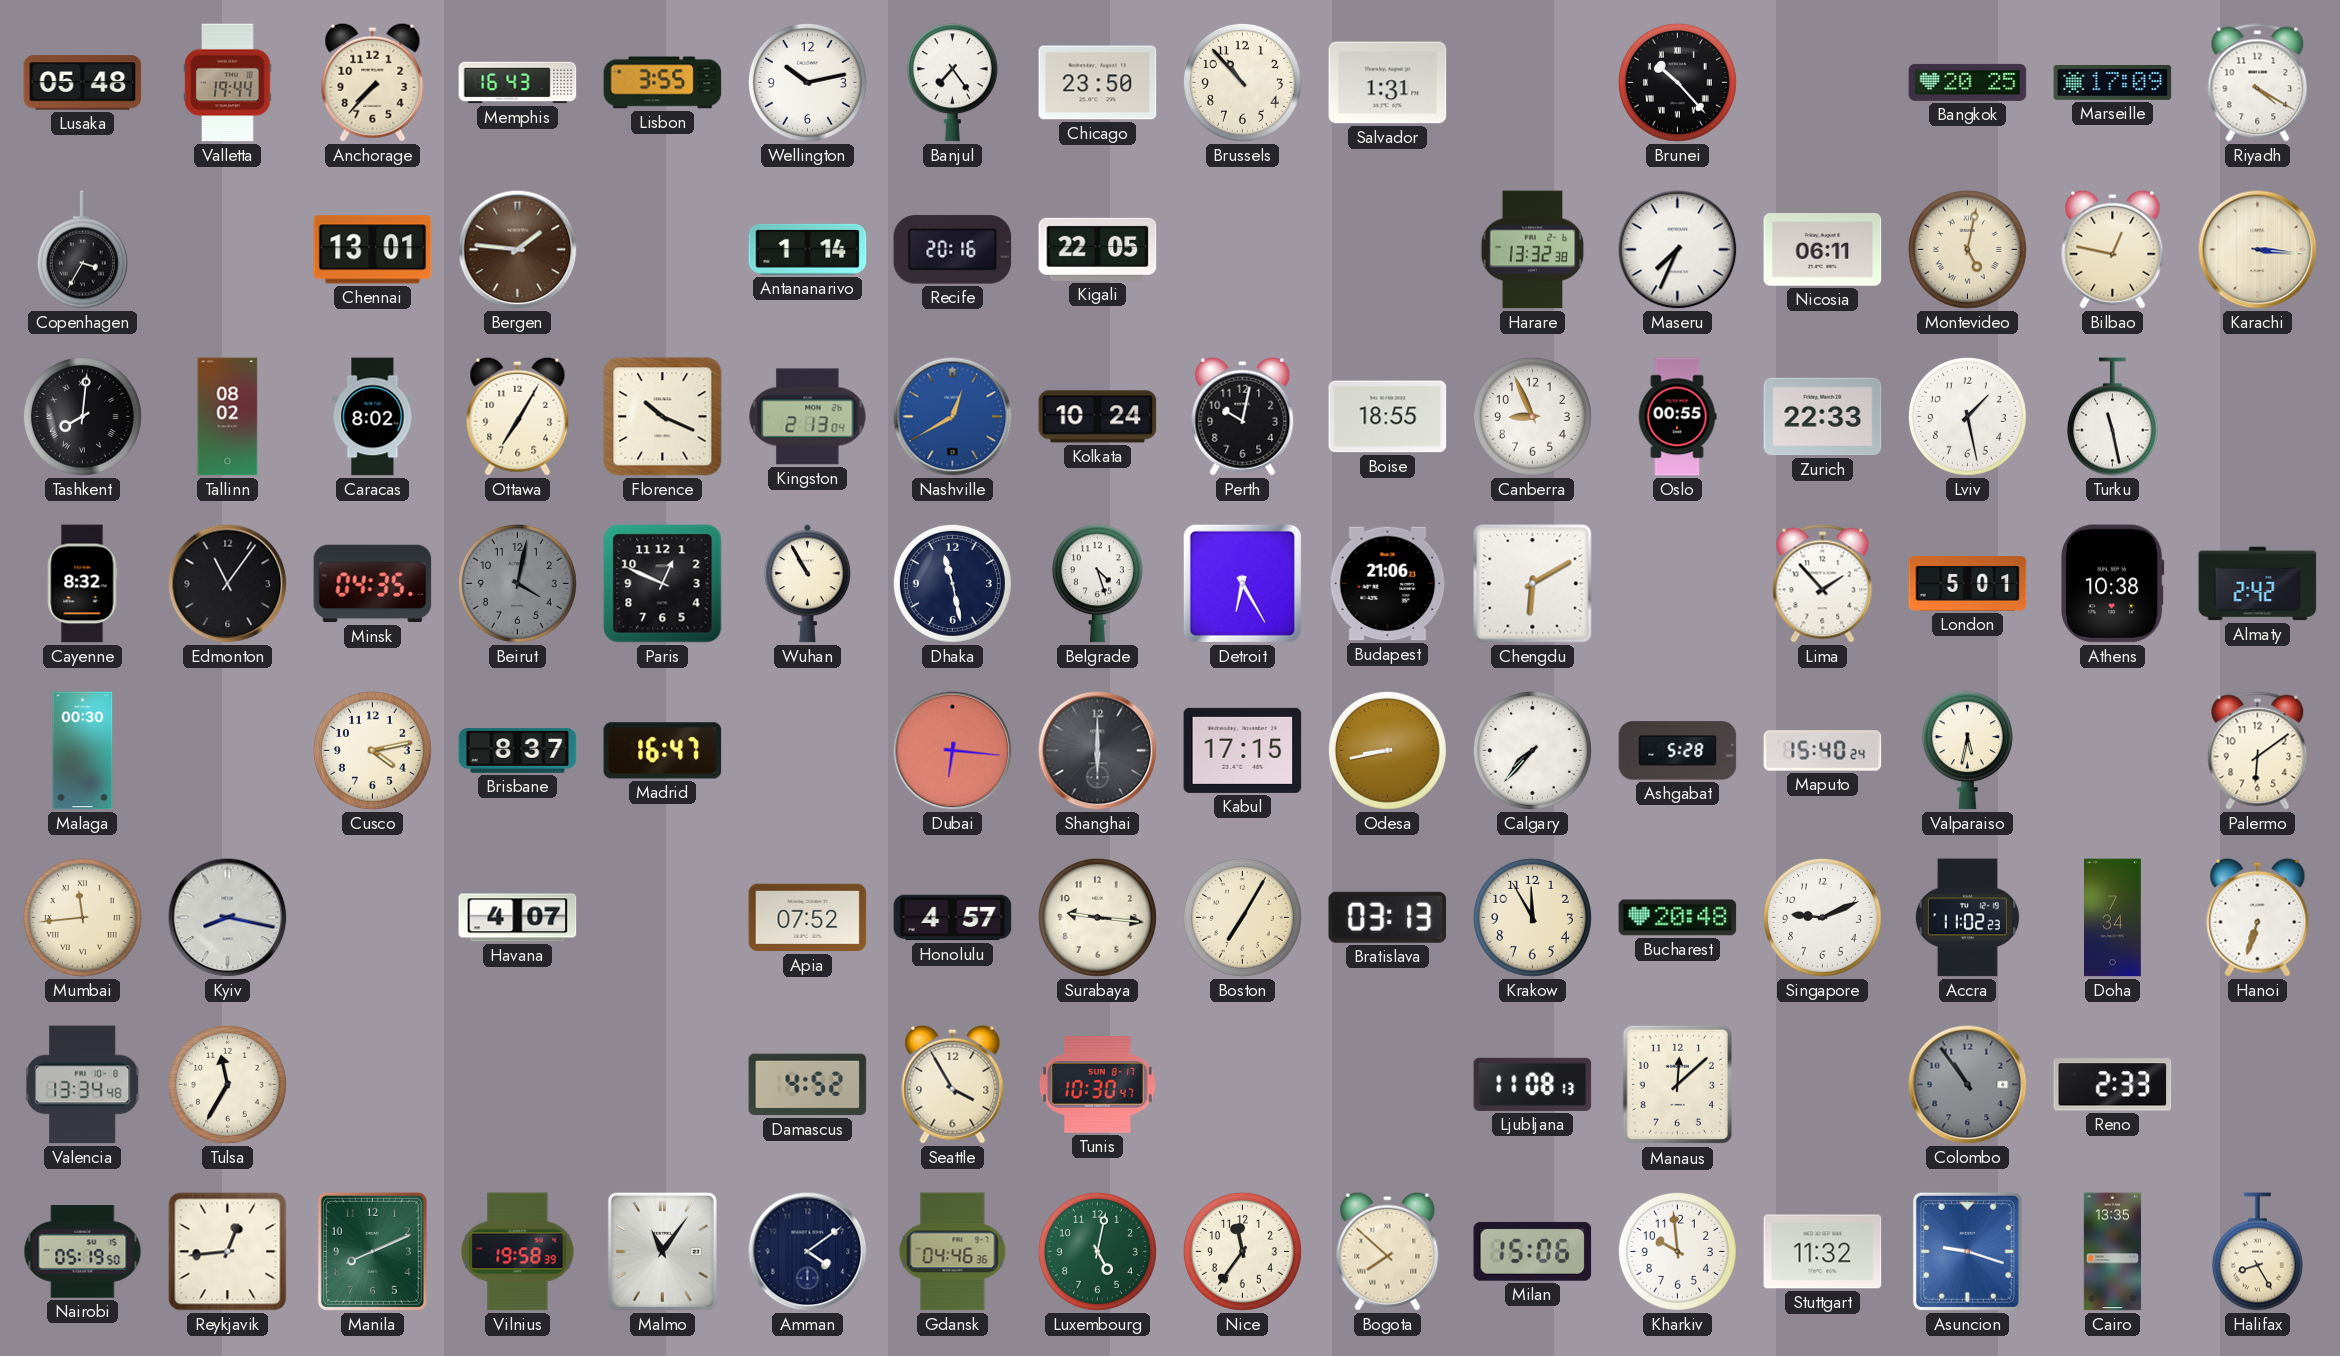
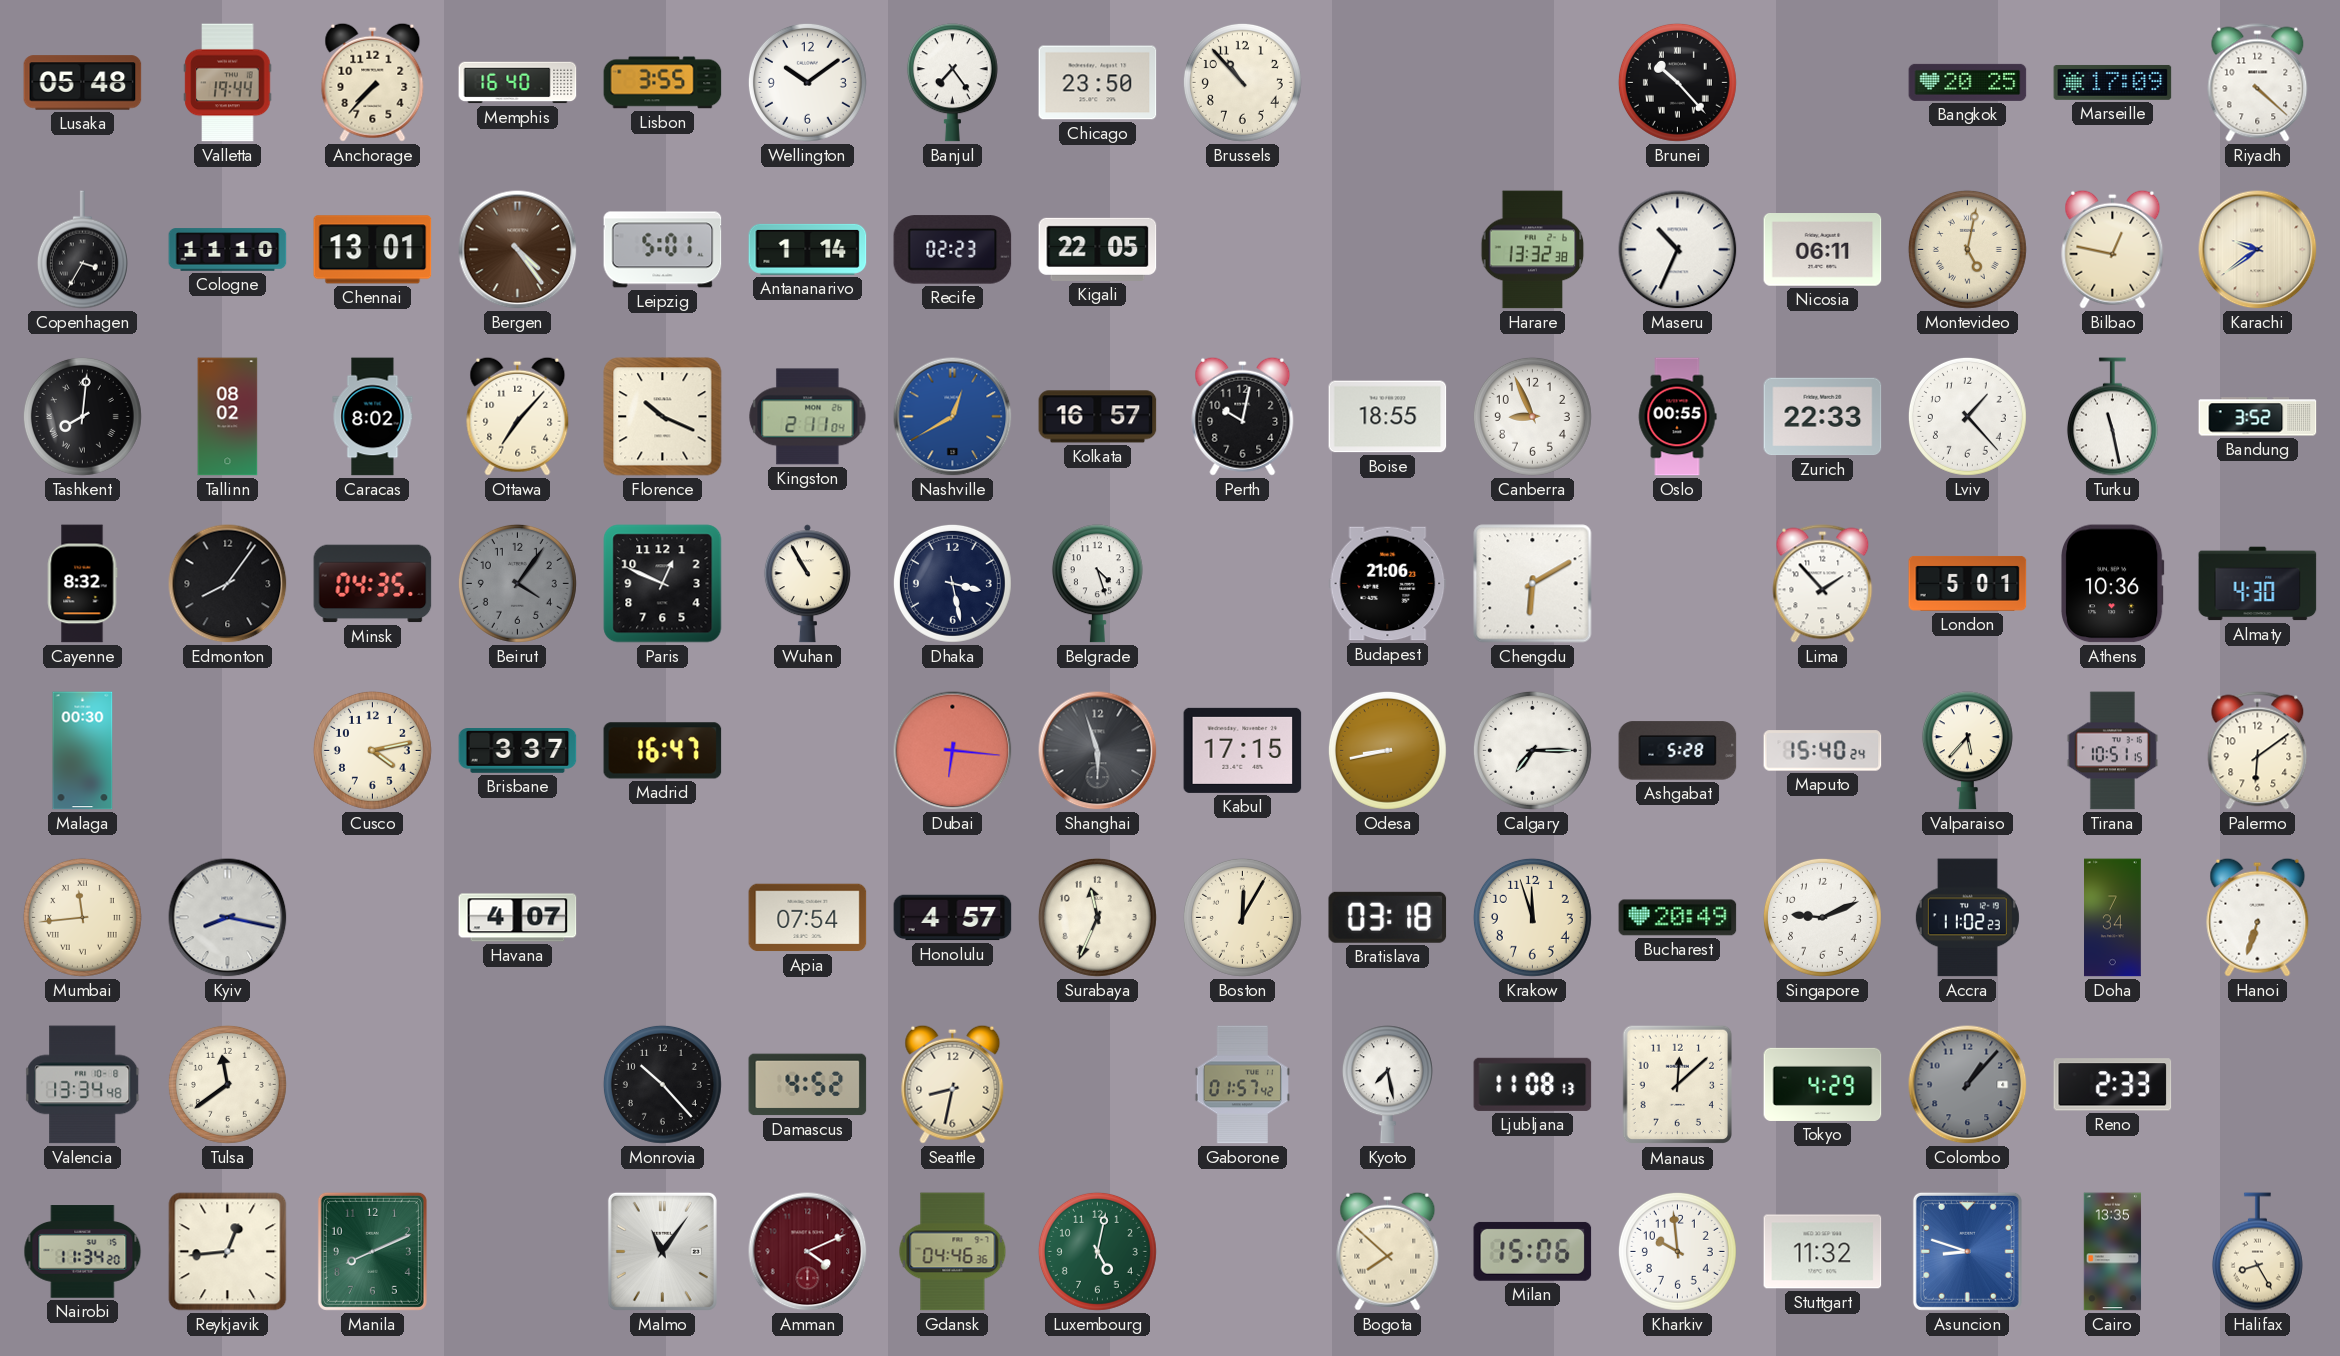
Memphis: 16:43 -> 16:40 (518, 83)
Wellington: 10:13 -> 10:09 (807, 82)
Salvador: 1:31 -> none (1388, 83)
Riyadh: 4:20 -> 4:22 (2258, 83)
Cologne: none -> 11:10 (228, 250)
Bergen: 1:46 -> 4:24 (518, 250)
Leipzig: none -> 5:01 (663, 250)
Recife: 20:16 -> 02:23 (953, 250)
Maseru: 7:34 -> 10:34 (1678, 250)
Karachi: 3:16 -> 9:39 (2258, 250)
Ottawa: 7:05 -> 7:07 (518, 416)
Kingston: 2:13 -> 2:11 (808, 417)
Kolkata: 10:24 -> 16:57 (1098, 417)
Lviv: 1:28 -> 1:23 (1967, 416)
Bandung: none -> 3:52 (2258, 417)
Edmonton: 11:06 -> 8:06 (228, 584)
Beirut: 4:02 -> 4:06 (517, 583)
Dhaka: 11:28 -> 3:28 (952, 583)
Detroit: 6:25 -> none (1242, 583)
Athens: 10:38 -> 10:36 (2112, 584)
Almaty: 2:42 -> 4:30 (2258, 584)
Brisbane: 8:37 -> 3:37 (518, 751)
Shanghai: 6:00 -> 5:57 (1098, 751)
Calgary: 7:37 -> 7:15 (1532, 750)
Valparaiso: 5:32 -> 5:37 (1967, 751)
Tirana: none -> 10:51 (2112, 751)
Apia: 07:52 -> 07:54 (808, 918)
Surabaya: 9:16 -> 11:34 (1097, 917)
Boston: 7:05 -> 12:05 (1242, 917)
Bratislava: 03:13 -> 03:18 (1388, 917)
Krakow: 11:55 -> 11:57 (1532, 917)
Bucharest: 20:48 -> 20:49 (1678, 918)
Tulsa: 11:35 -> 11:39 (227, 1084)
Monrovia: none -> 10:23 (662, 1084)
Seattle: 3:55 -> 8:32 (953, 1084)
Tunis: 10:30 -> none (1097, 1085)
Gaborone: none -> 01:57 (1242, 1085)
Kyoto: none -> 7:28 (1387, 1085)
Tokyo: none -> 4:29 (1823, 1084)
Colombo: 10:54 -> 1:07 (1968, 1085)
Nairobi: 05:19 -> 11:34 (83, 1252)
Vilnius: 19:58 -> none (518, 1252)
Amman: 4:09 -> 4:11 (808, 1252)
Amman dial: navy -> burgundy (808, 1252)
Nice: 11:36 -> none (1242, 1251)
Asuncion: 9:18 -> 8:48 (1967, 1251)
